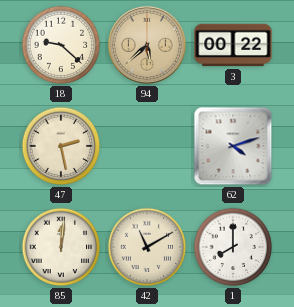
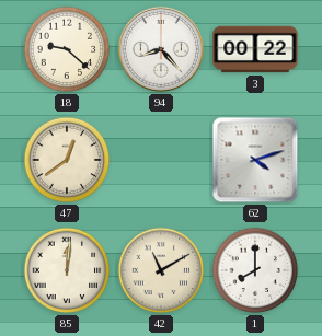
94: 5:38 -> 8:23 (161, 49)
94 dial: champagne -> white (161, 49)
47: 2:28 -> 12:39 (67, 160)
